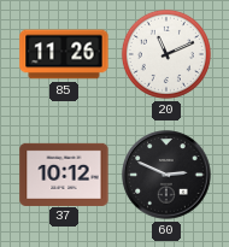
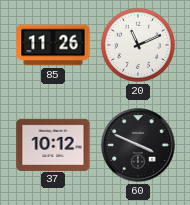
60: 2:49 -> 3:49 (138, 145)
